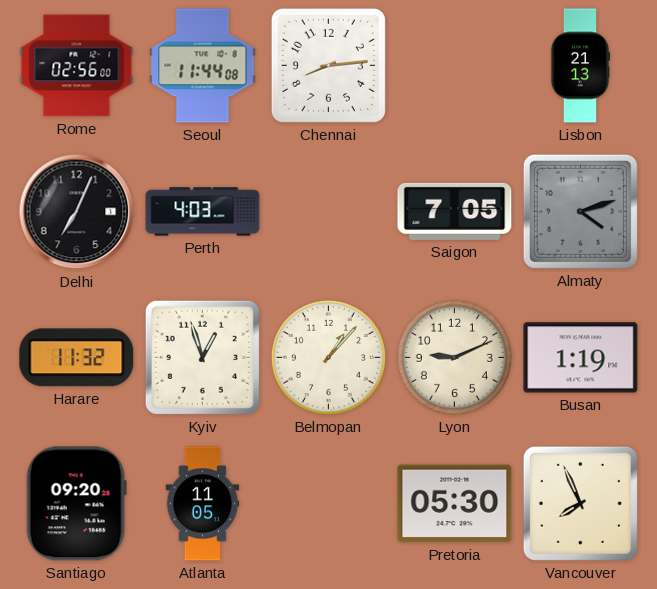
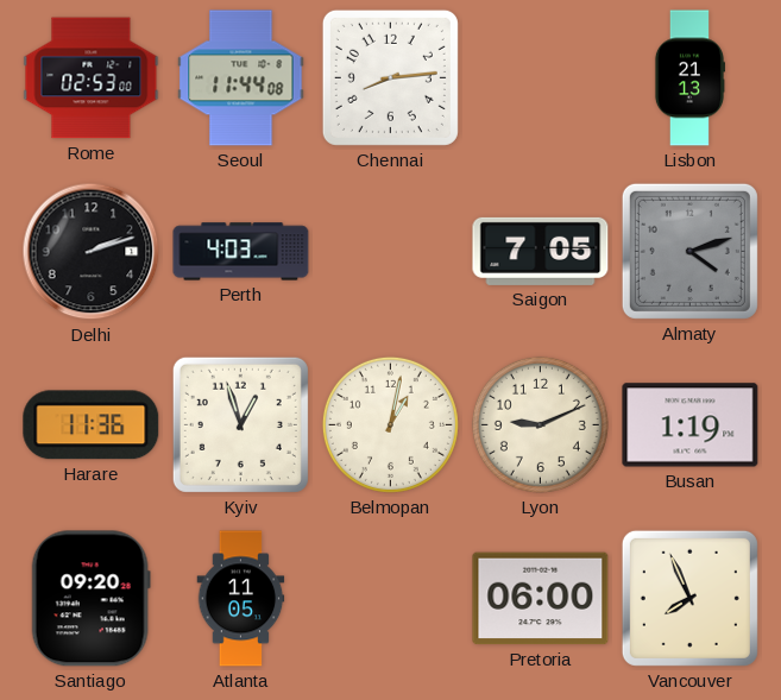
Rome: 02:56 -> 02:53 (92, 78)
Delhi: 7:04 -> 2:12 (92, 252)
Harare: 11:32 -> 11:36 (92, 425)
Belmopan: 1:07 -> 1:02 (390, 424)
Pretoria: 05:30 -> 06:00 (541, 599)
